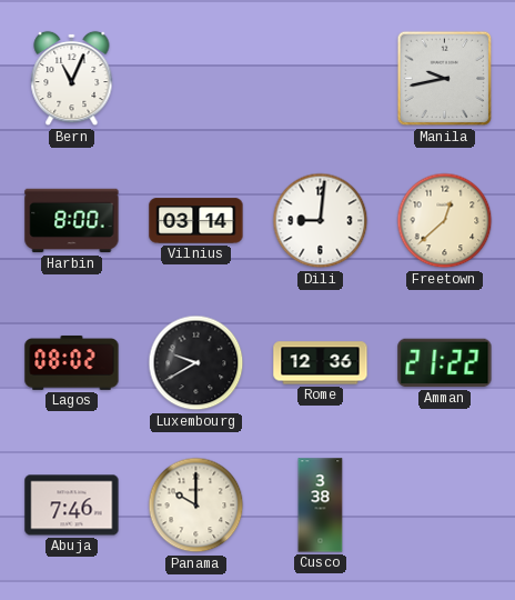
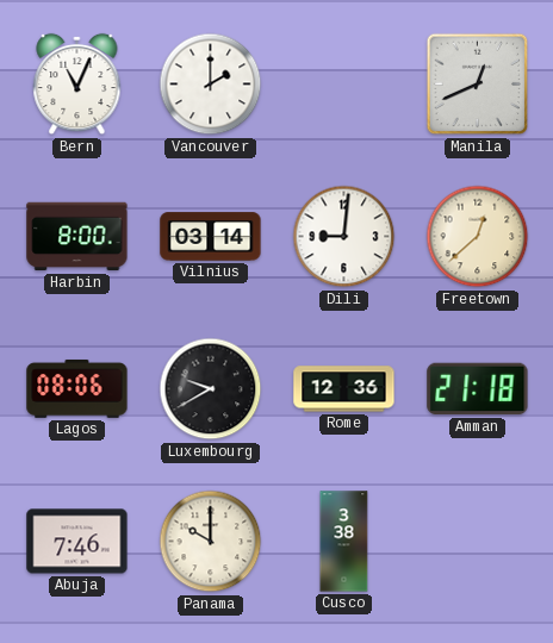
Vancouver: none -> 2:00 (211, 85)
Manila: 9:43 -> 12:41 (478, 85)
Lagos: 08:02 -> 08:06 (77, 389)
Amman: 21:22 -> 21:18 (478, 389)
